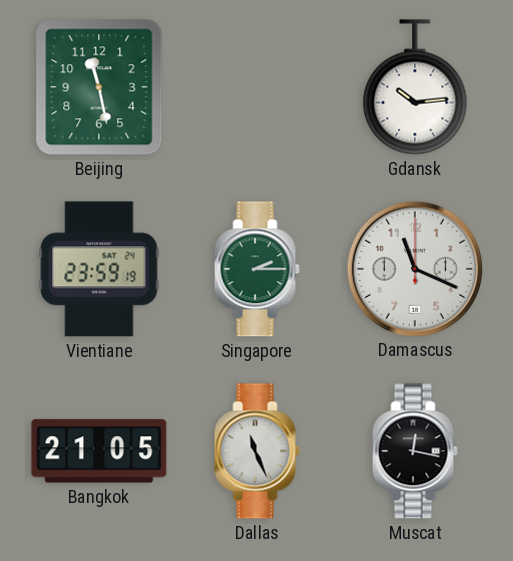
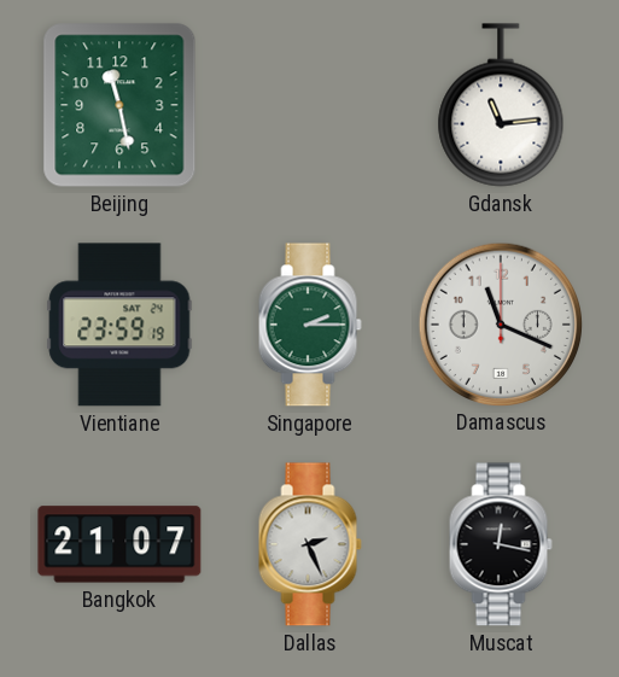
Gdansk: 10:14 -> 11:14 (501, 105)
Bangkok: 21:05 -> 21:07 (119, 544)
Dallas: 11:26 -> 2:26 (310, 544)
